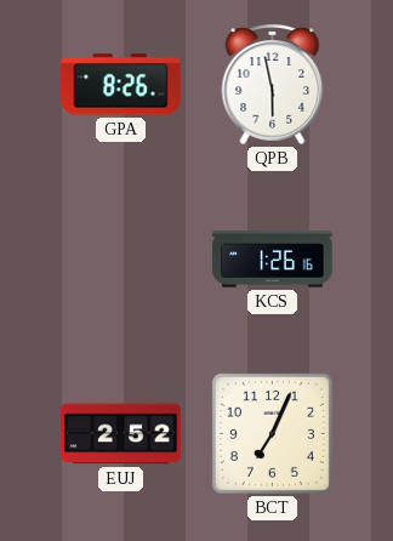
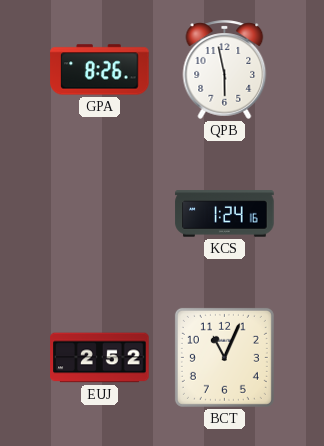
KCS: 1:26 -> 1:24 (225, 214)
BCT: 7:04 -> 11:04 (224, 357)
